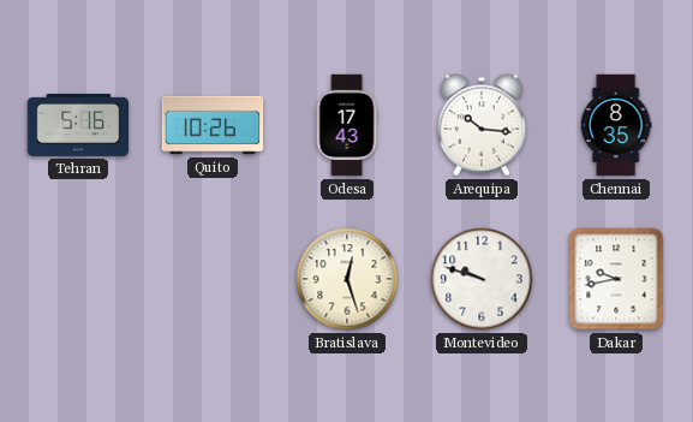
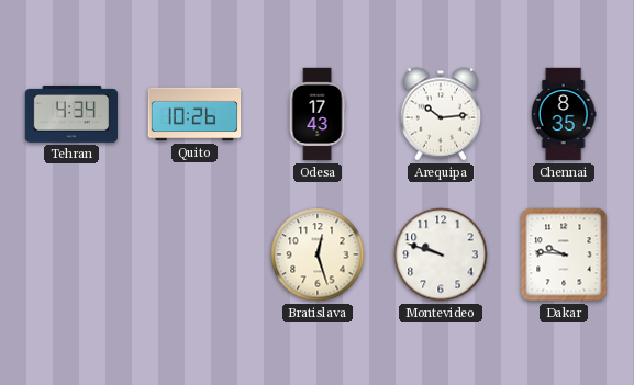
Tehran: 5:16 -> 4:34 (71, 115)
Arequipa: 10:16 -> 10:14 (440, 114)
Dakar: 9:43 -> 9:46 (564, 254)
